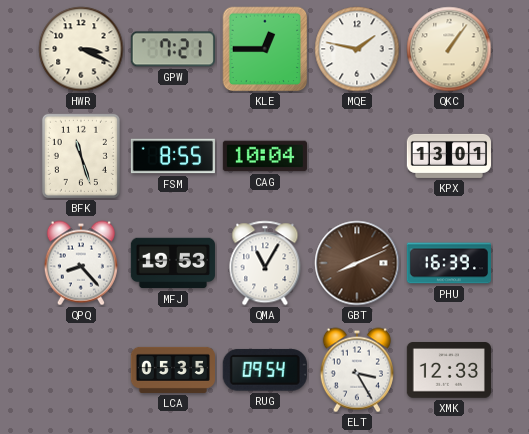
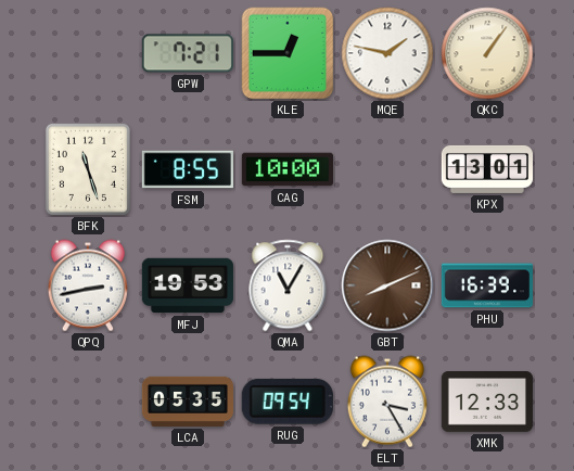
HWR: 3:19 -> none (81, 49)
CAG: 10:04 -> 10:00 (288, 169)
QPQ: 8:23 -> 2:43 (88, 285)
